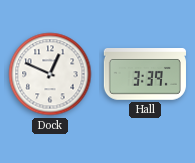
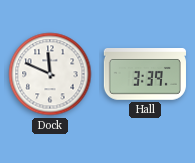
Dock: 12:49 -> 11:49 (50, 74)
